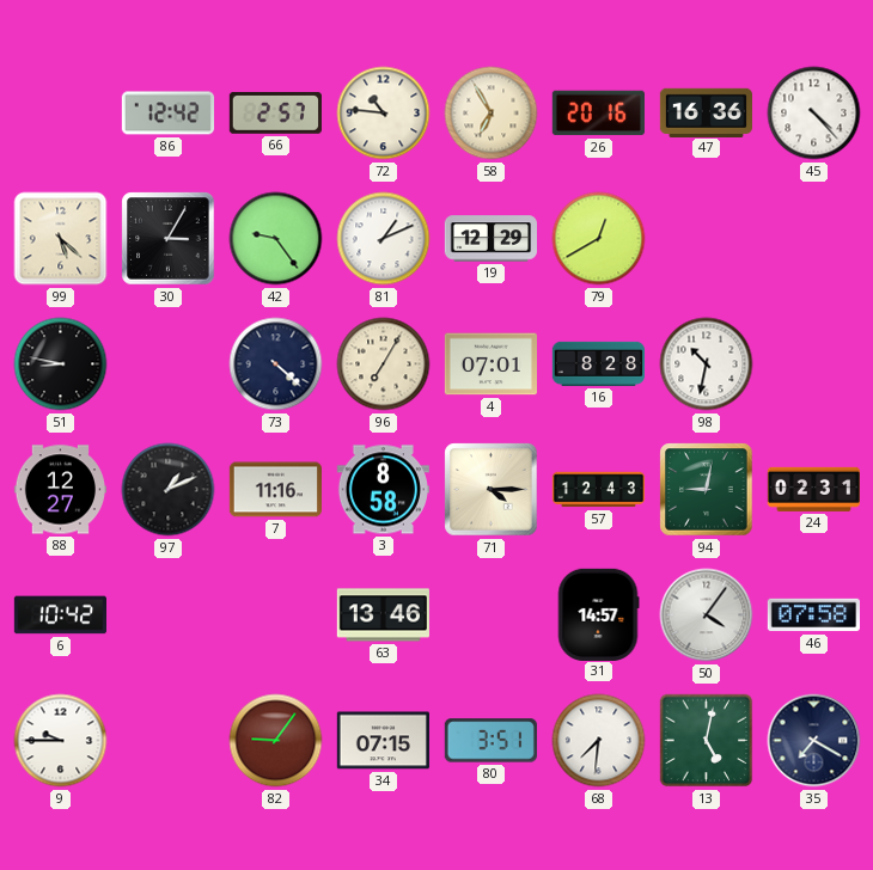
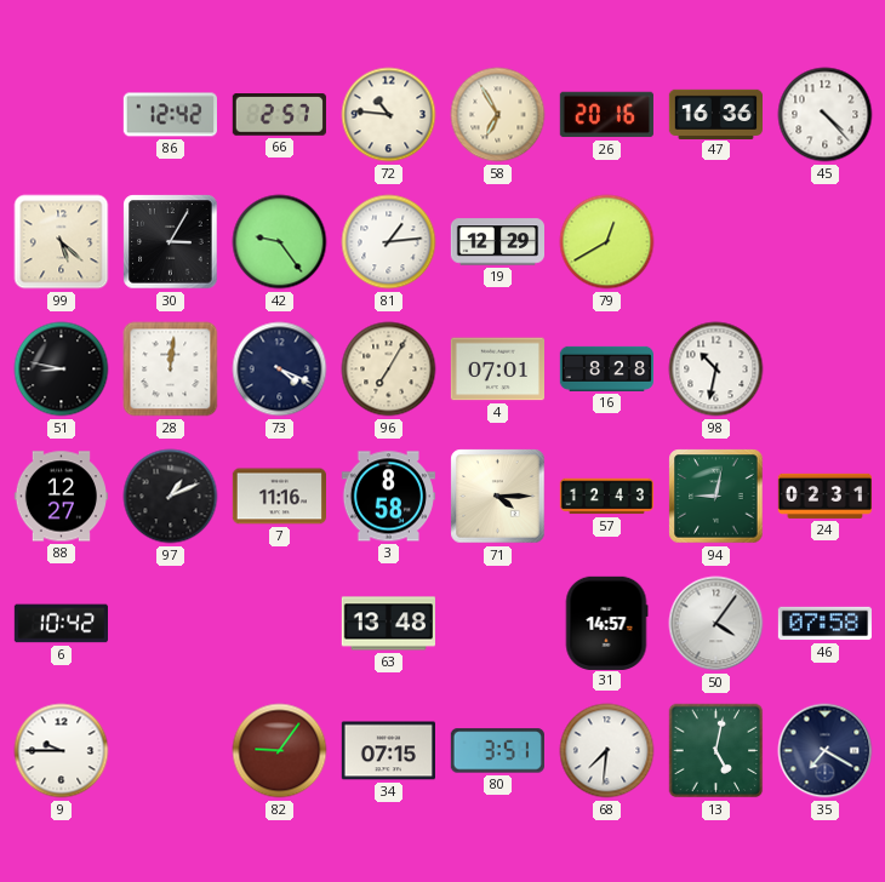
81: 1:11 -> 1:14 (389, 242)
28: none -> 12:01 (171, 370)
73: 4:22 -> 4:19 (280, 370)
63: 13:46 -> 13:48 (388, 624)
